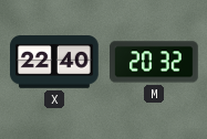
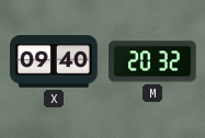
X: 22:40 -> 09:40 (55, 62)
